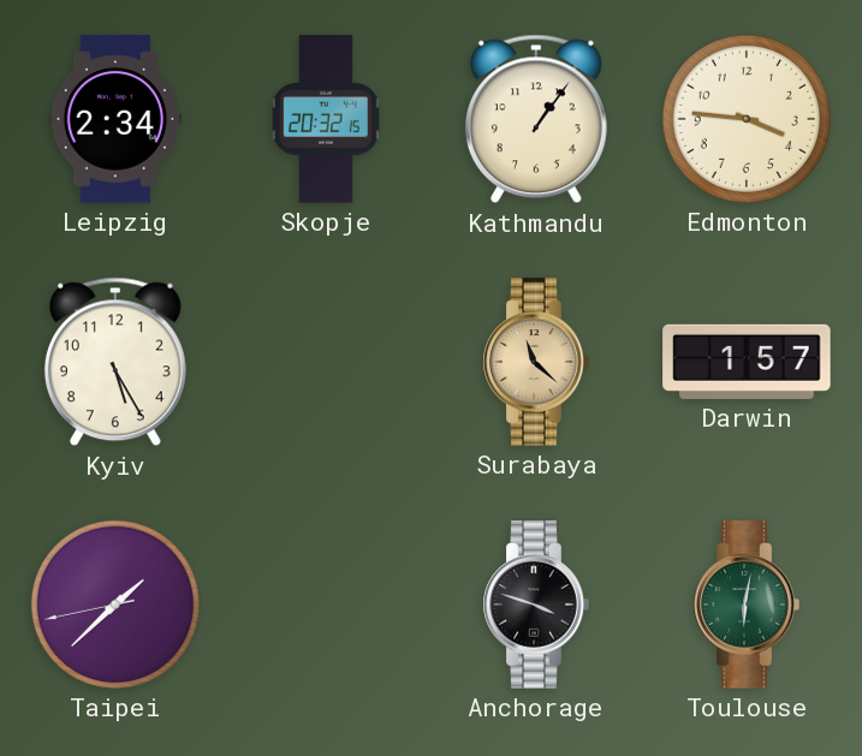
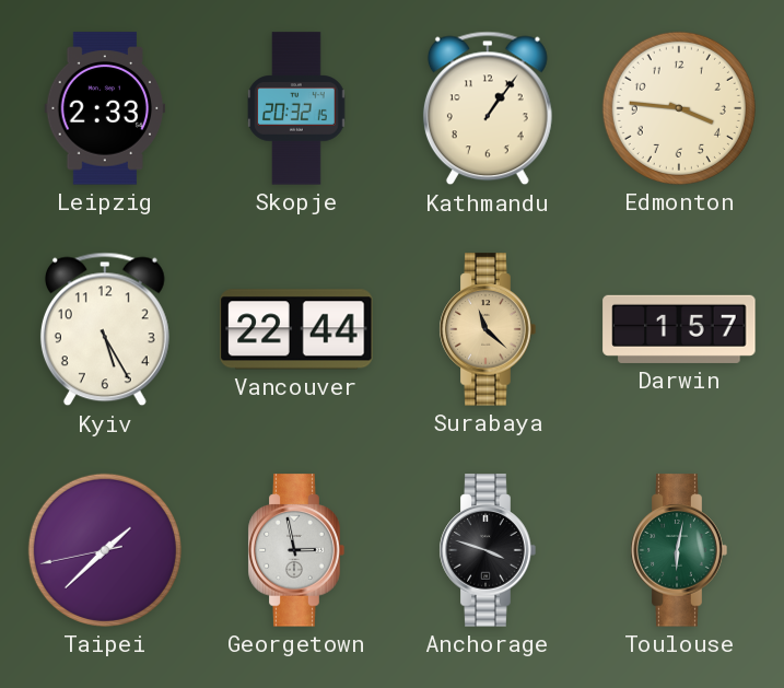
Leipzig: 2:34 -> 2:33 (105, 108)
Vancouver: none -> 22:44 (296, 329)
Georgetown: none -> 2:58 (296, 550)
